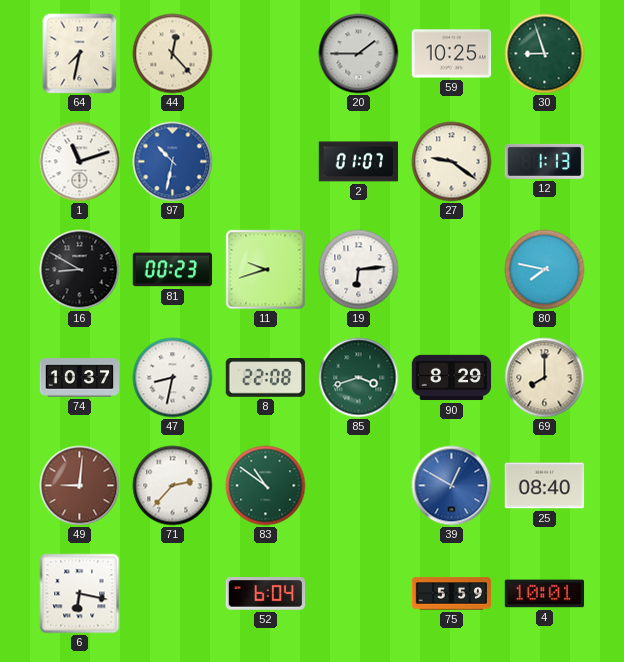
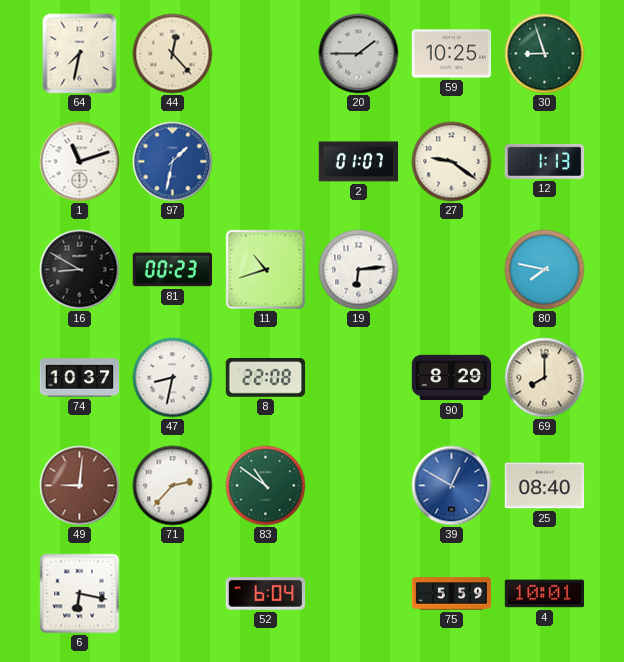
97: 10:32 -> 1:32 (173, 162)
11: 9:42 -> 10:42 (266, 270)
85: 3:42 -> none (359, 378)
